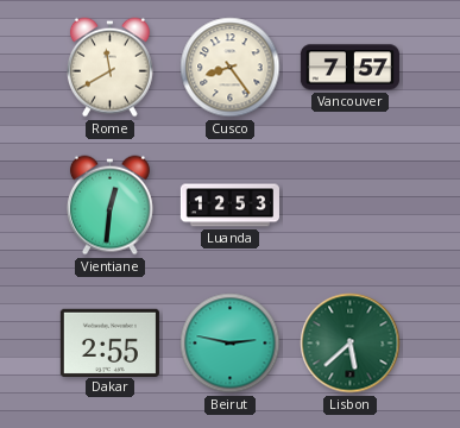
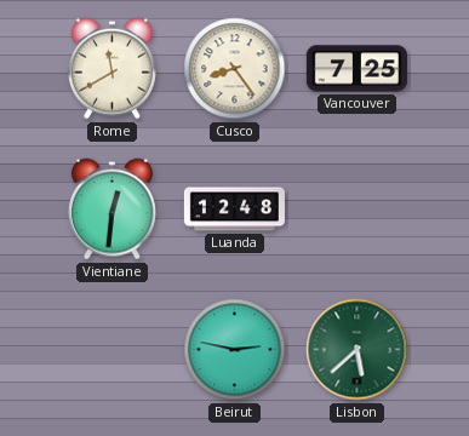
Vancouver: 7:57 -> 7:25 (356, 69)
Luanda: 12:53 -> 12:48 (234, 210)
Dakar: 2:55 -> none (109, 342)
